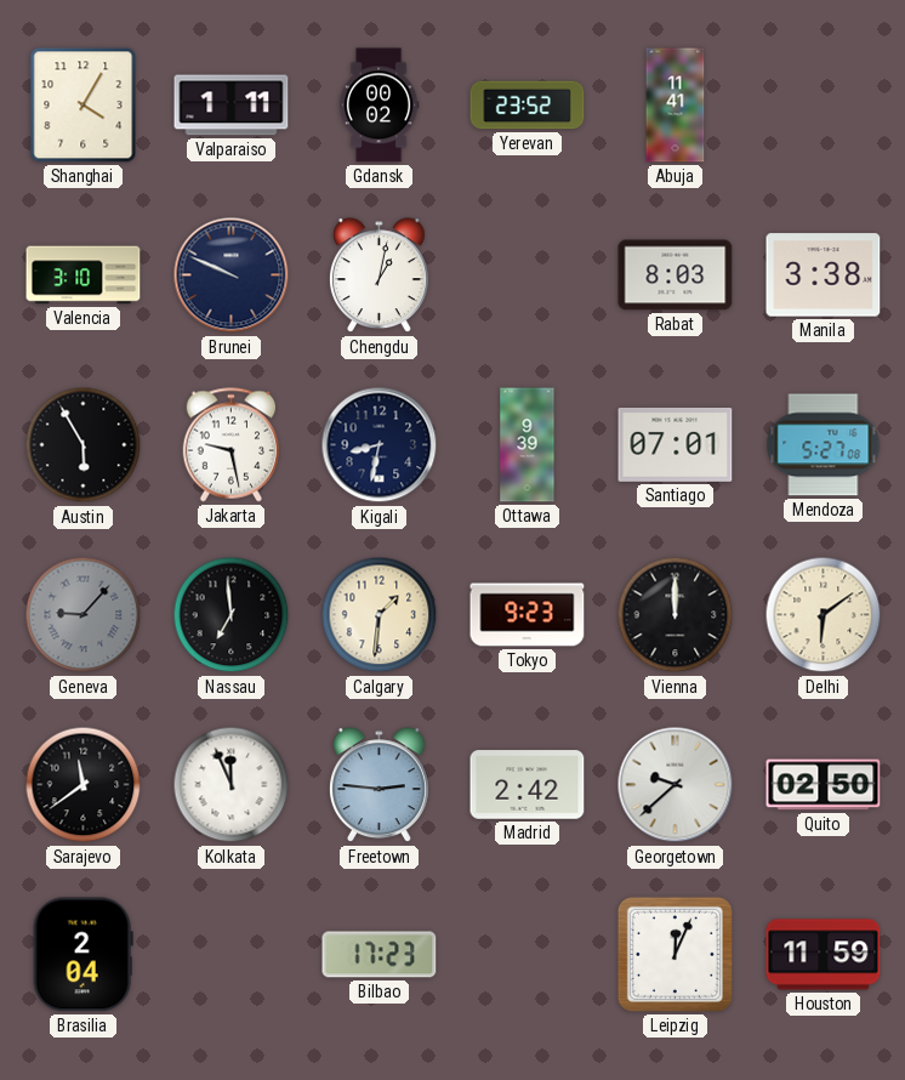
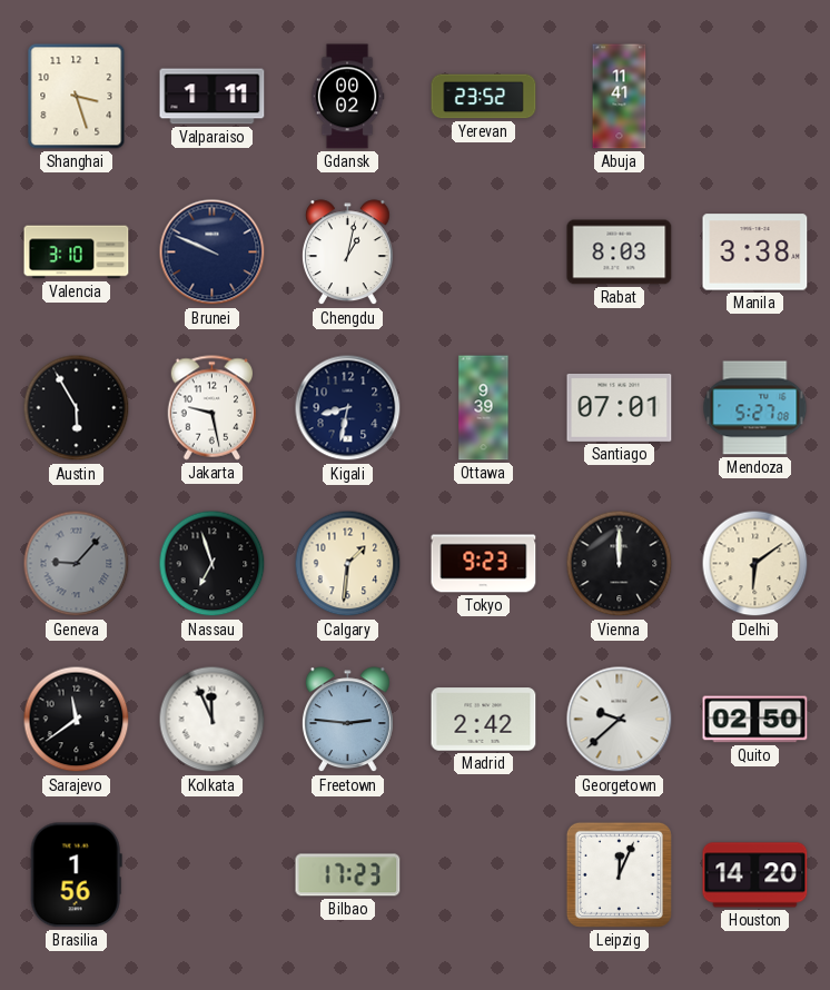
Shanghai: 4:05 -> 3:27 (77, 97)
Nassau: 6:59 -> 6:57 (213, 564)
Brasilia: 2:04 -> 1:56 (76, 875)
Houston: 11:59 -> 14:20 (755, 875)
